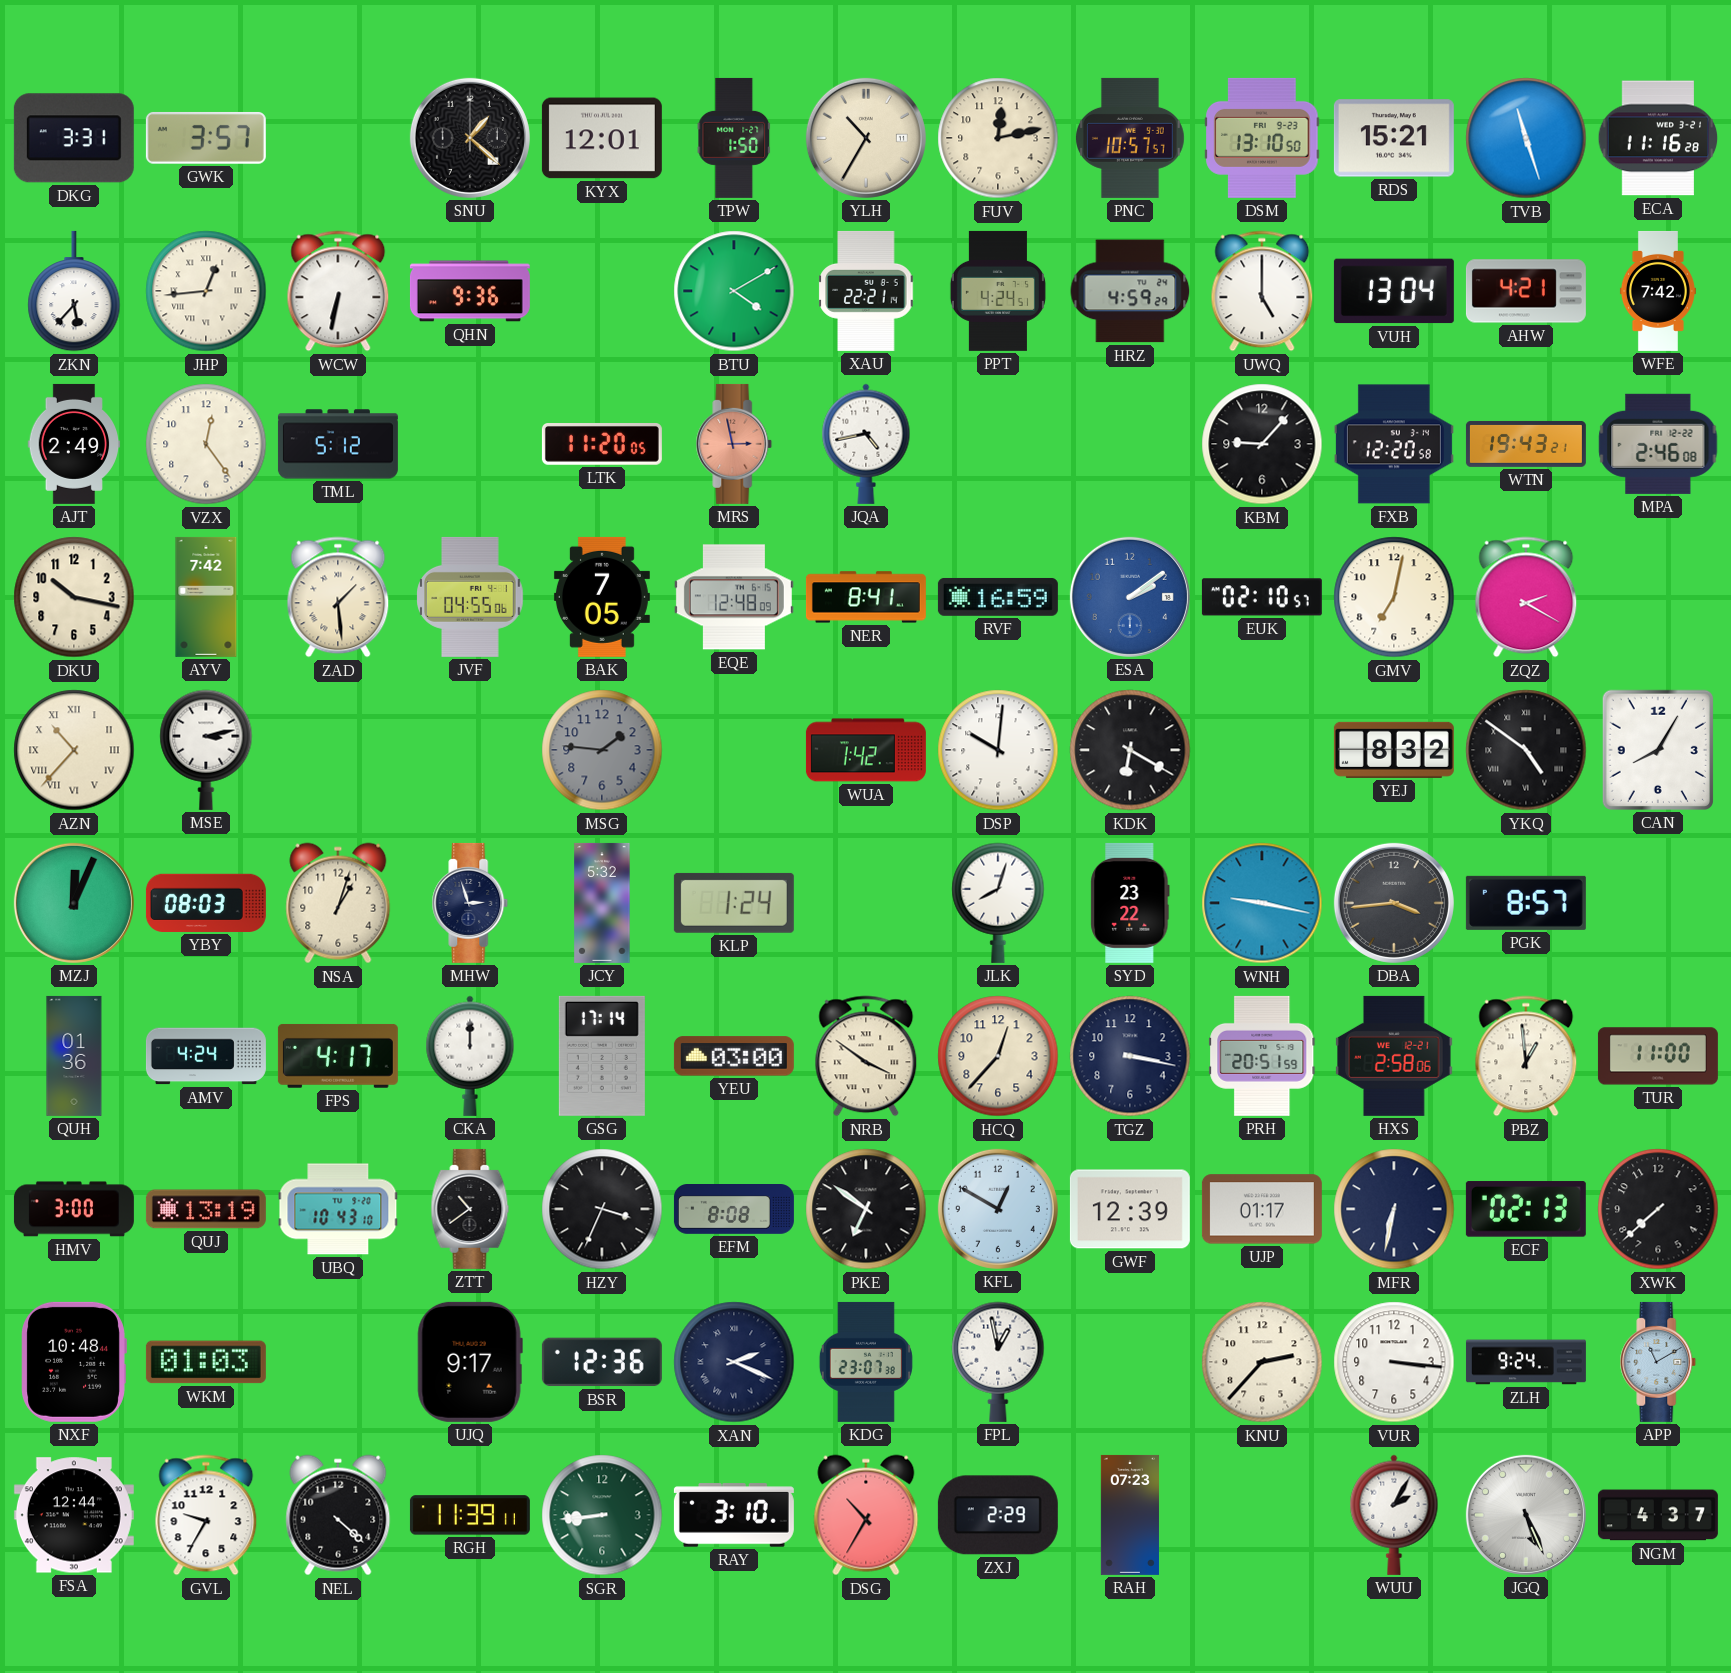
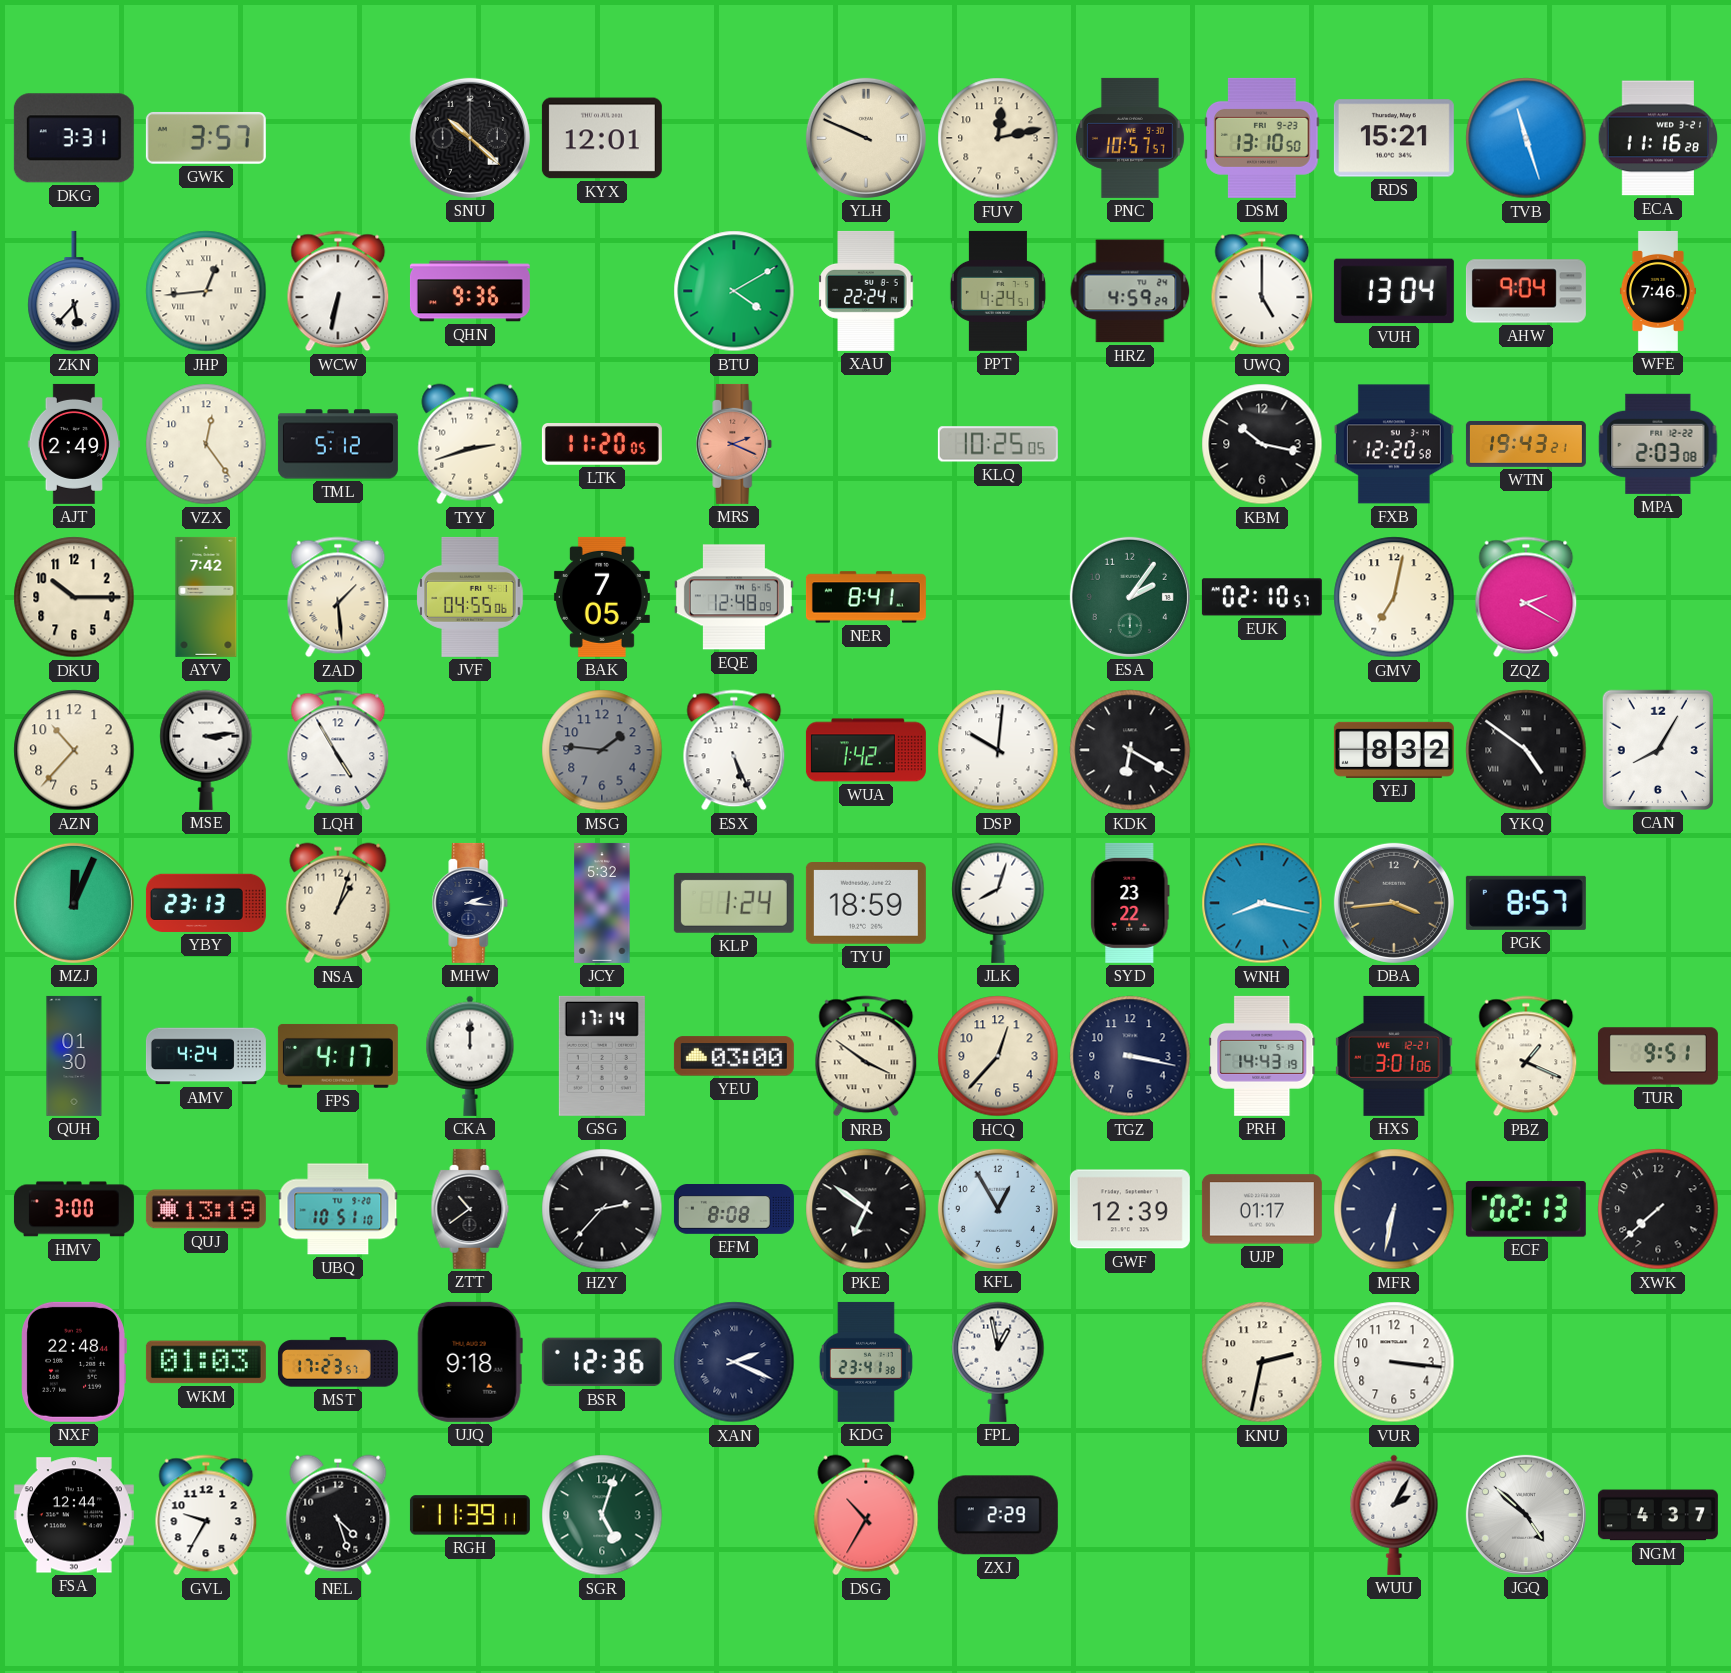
SNU: 1:22 -> 10:22 (470, 138)
TPW: 1:50 -> none (734, 138)
YLH: 10:35 -> 9:49 (866, 138)
XAU: 22:21 -> 22:24 (866, 291)
AHW: 4:21 -> 9:04 (1526, 291)
WFE: 7:42 -> 7:46 (1658, 291)
TYY: none -> 2:42 (470, 444)
MRS: 2:58 -> 2:19 (734, 444)
JQA: 4:43 -> none (866, 444)
KLQ: none -> 10:25 (998, 444)
KBM: 9:07 -> 10:17 (1262, 444)
MPA: 2:46 -> 2:03 (1658, 444)
DKU: 10:17 -> 10:15 (74, 597)
RVF: 16:59 -> none (998, 597)
ESA: 2:09 -> 2:06 (1130, 597)
ESA dial: blue -> green (1130, 597)
AZN numerals: Roman -> Arabic (74, 750)
MSE: 3:13 -> 3:14 (206, 750)
LQH: none -> 4:55 (338, 750)
ESX: none -> 5:26 (734, 750)
YBY: 08:03 -> 23:13 (206, 903)
MHW: 2:57 -> 2:16 (470, 903)
TYU: none -> 18:59 (866, 904)
WNH: 9:17 -> 8:17 (1262, 903)
QUH: 01:36 -> 01:30 (74, 1056)
PRH: 20:51 -> 14:43 (1262, 1056)
HXS: 2:58 -> 3:01 (1394, 1056)
PBZ: 12:59 -> 1:19 (1526, 1056)
TUR: 11:00 -> 9:51 (1658, 1056)
UBQ: 10:43 -> 10:51 (338, 1209)
HZY: 3:34 -> 2:37 (602, 1209)
KFL: 12:50 -> 12:55 (998, 1209)
NXF: 10:48 -> 22:48 (74, 1362)
MST: none -> 17:23 (338, 1362)
UJQ: 9:17 -> 9:18 (470, 1362)
KDG: 23:07 -> 23:41 (866, 1362)
KNU: 2:37 -> 2:32 (1262, 1362)
ZLH: 9:24 -> none (1526, 1362)
APP: 11:10 -> none (1658, 1362)
NEL: 4:22 -> 4:27 (338, 1515)
SGR: 8:44 -> 5:03 (602, 1515)
RAY: 3:10 -> none (734, 1515)
RAH: 07:23 -> none (1130, 1515)
JGQ: 5:26 -> 4:52 (1526, 1515)
